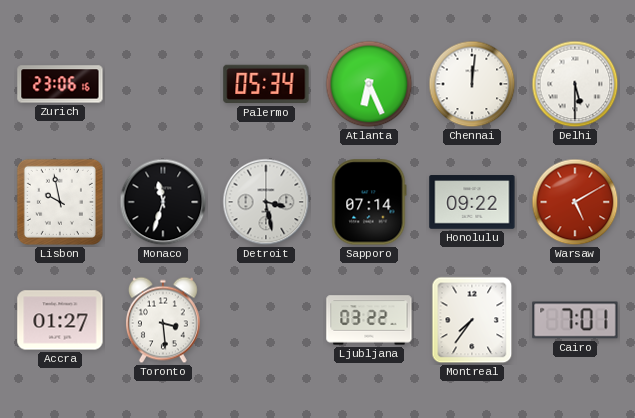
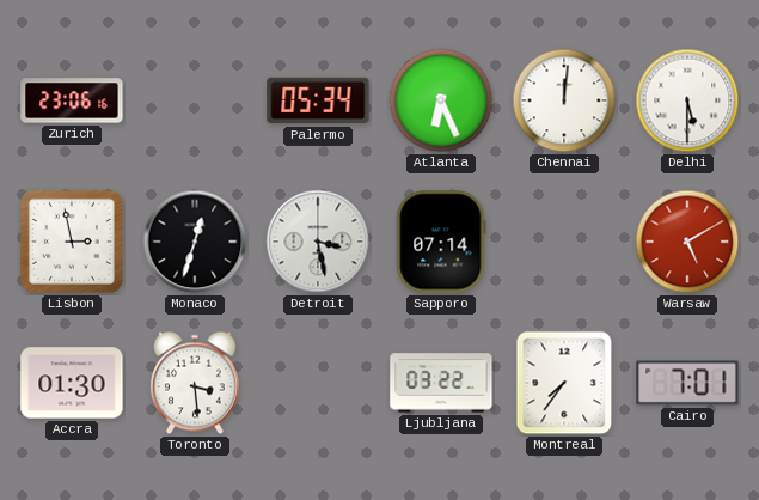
Lisbon: 9:58 -> 2:58 (72, 242)
Monaco: 11:33 -> 12:33 (195, 242)
Honolulu: 09:22 -> none (472, 202)
Accra: 01:27 -> 01:30 (72, 383)
